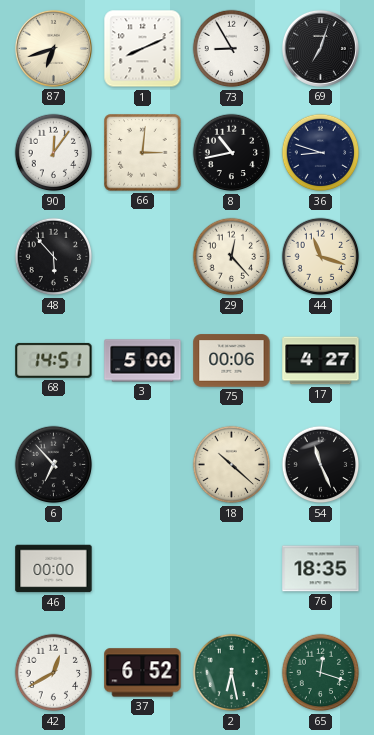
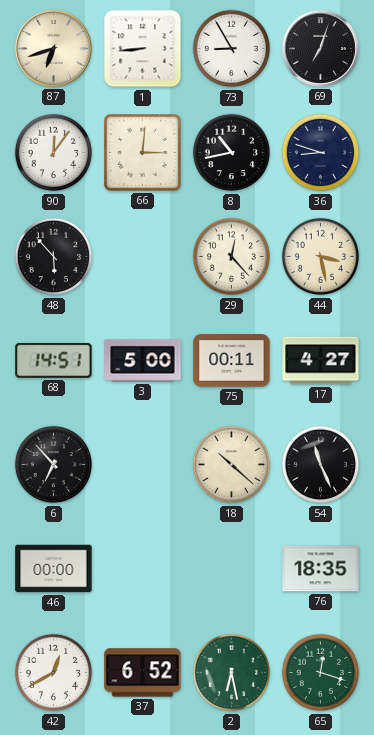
1: 8:11 -> 8:44 (143, 49)
44: 11:18 -> 3:28 (321, 257)
75: 00:06 -> 00:11 (232, 361)
